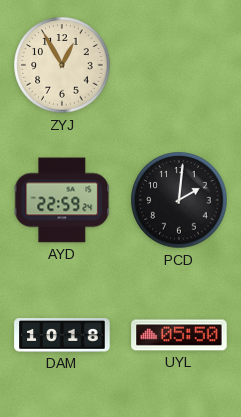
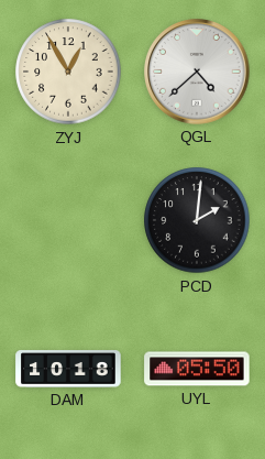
QGL: none -> 4:38 (197, 72)
AYD: 22:59 -> none (62, 200)
